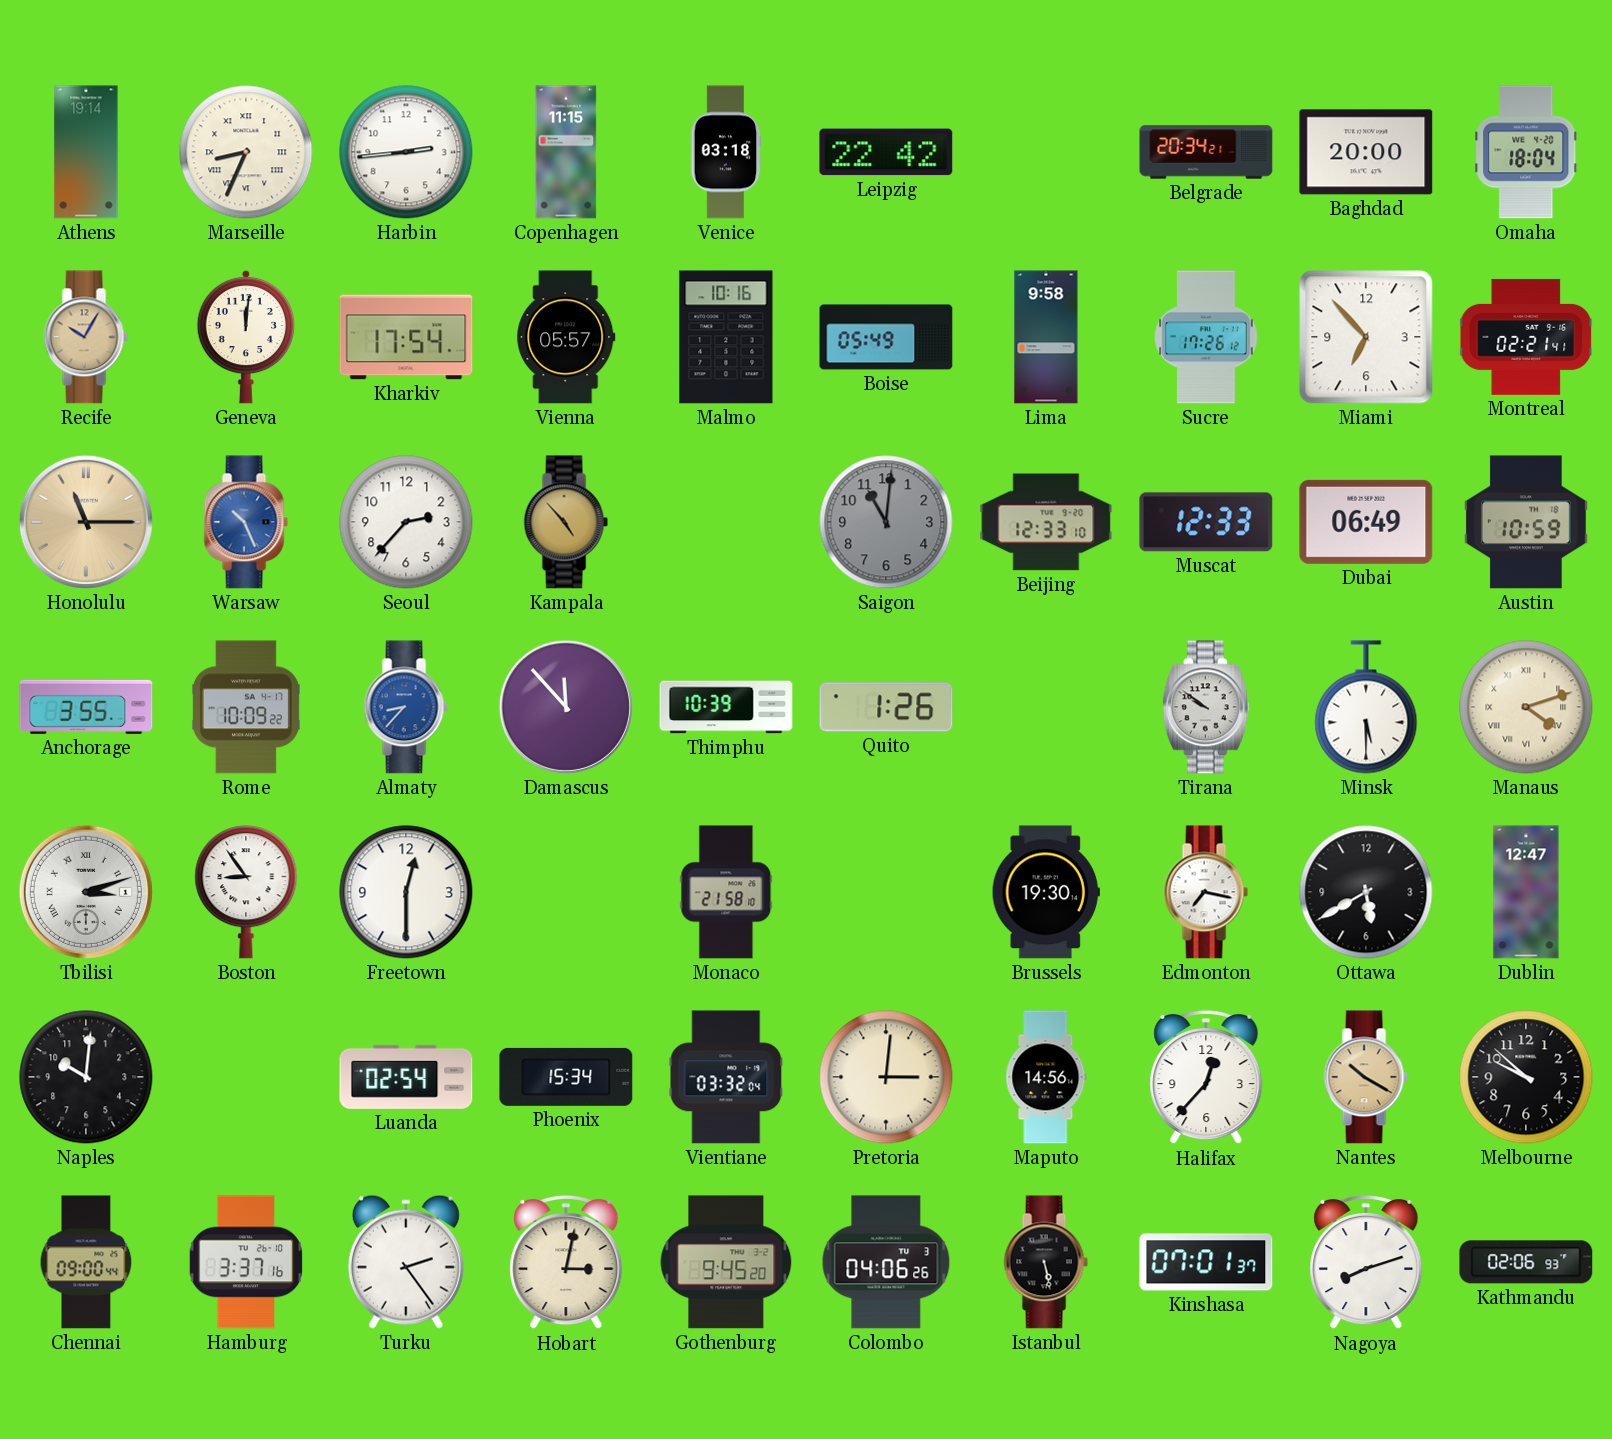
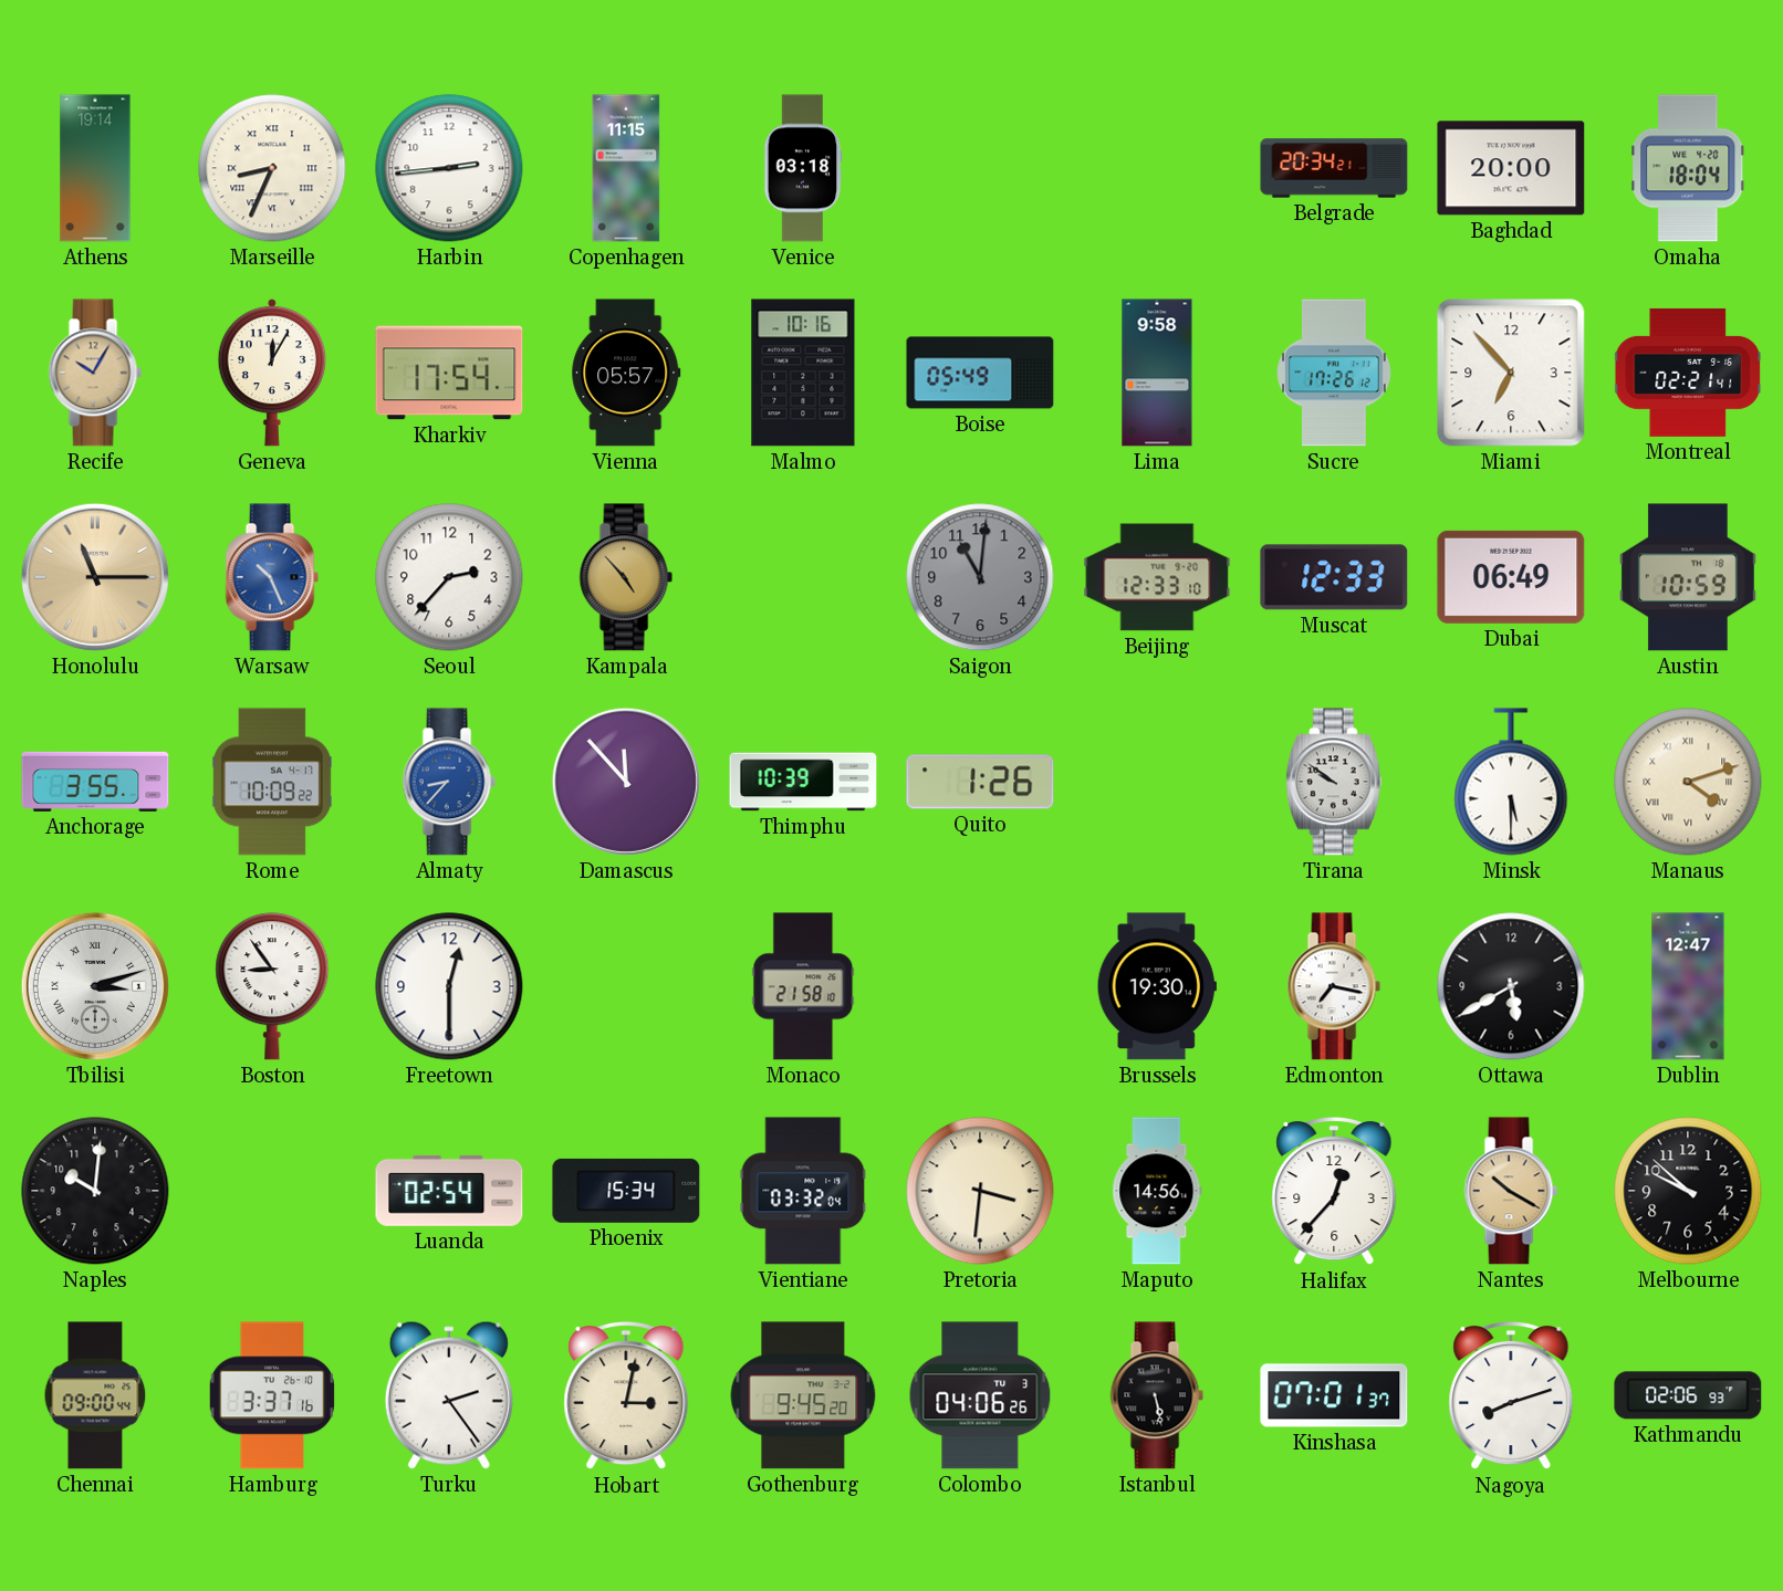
Leipzig: 22:42 -> none (886, 152)
Geneva: 12:01 -> 12:05 (272, 373)
Pretoria: 3:01 -> 3:31 (980, 1191)
